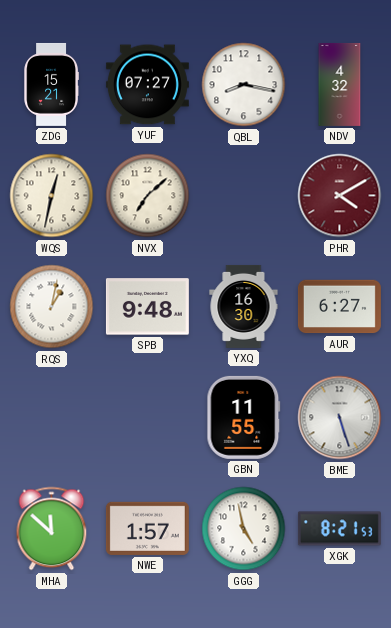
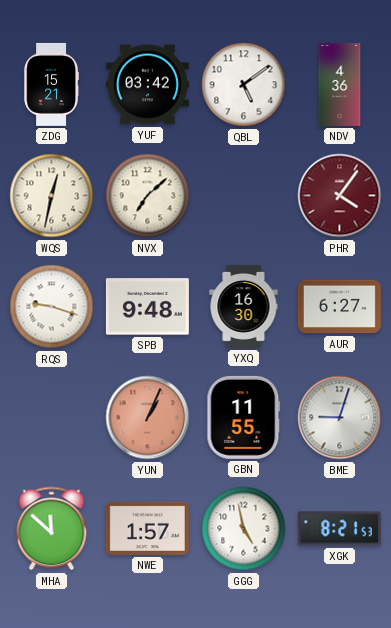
YUF: 07:27 -> 03:42 (147, 85)
QBL: 8:17 -> 5:09 (244, 85)
NDV: 4:32 -> 4:36 (340, 84)
PHR: 4:10 -> 4:06 (340, 196)
RQS: 1:02 -> 9:18 (52, 307)
YUN: none -> 1:04 (148, 418)
BME: 5:27 -> 9:03 (340, 418)
